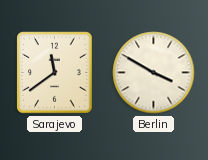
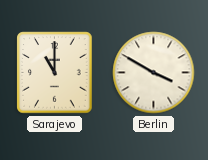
Sarajevo: 11:39 -> 11:00 (55, 73)
